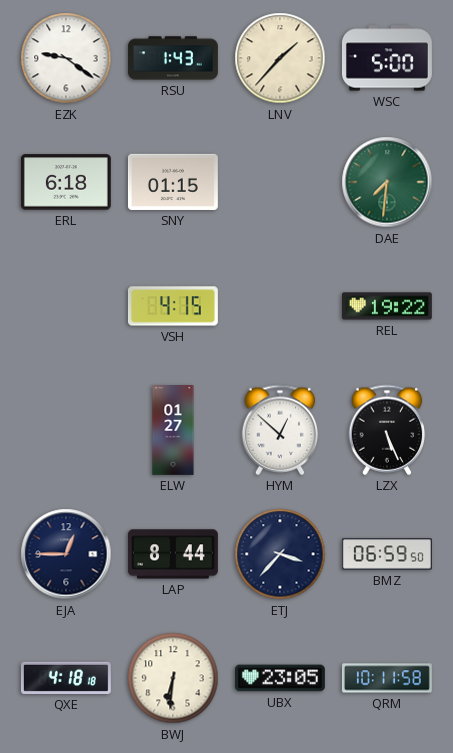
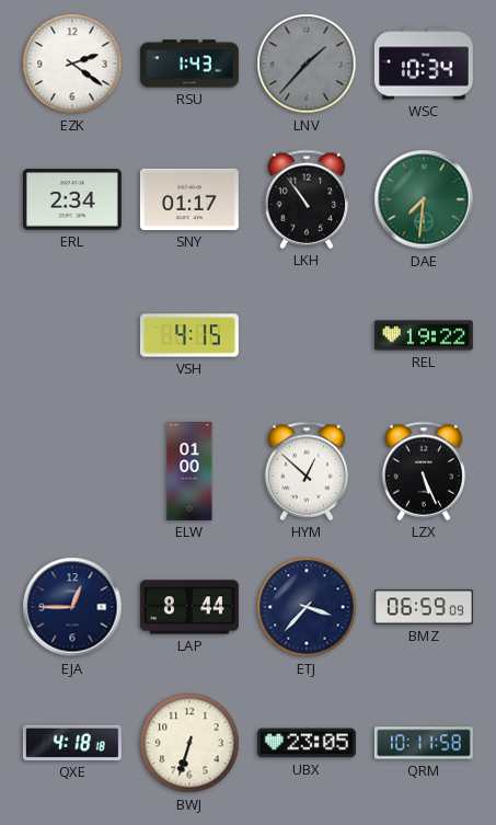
EZK: 9:21 -> 2:21 (72, 64)
LNV dial: cream -> grey (307, 64)
WSC: 5:00 -> 10:34 (424, 64)
ERL: 6:18 -> 2:34 (72, 199)
SNY: 01:15 -> 01:17 (189, 199)
LKH: none -> 10:54 (307, 199)
ELW: 01:27 -> 01:00 (189, 472)
BMZ: 06:59:50 -> 06:59:09 (424, 607)
BWJ: 6:31 -> 6:33 (189, 743)
